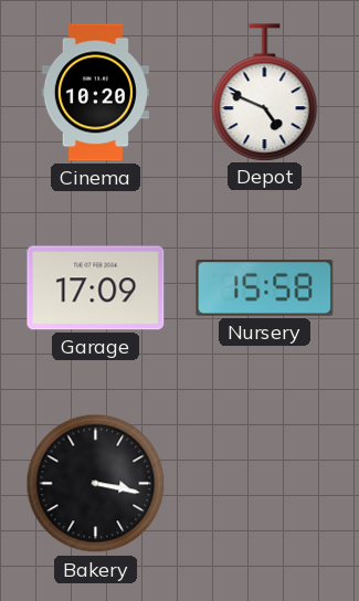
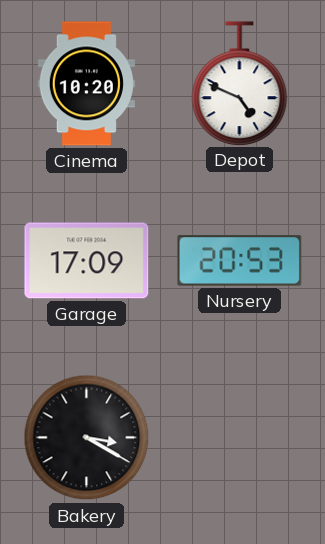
Nursery: 15:58 -> 20:53 (240, 261)
Bakery: 3:17 -> 3:20 (87, 438)
